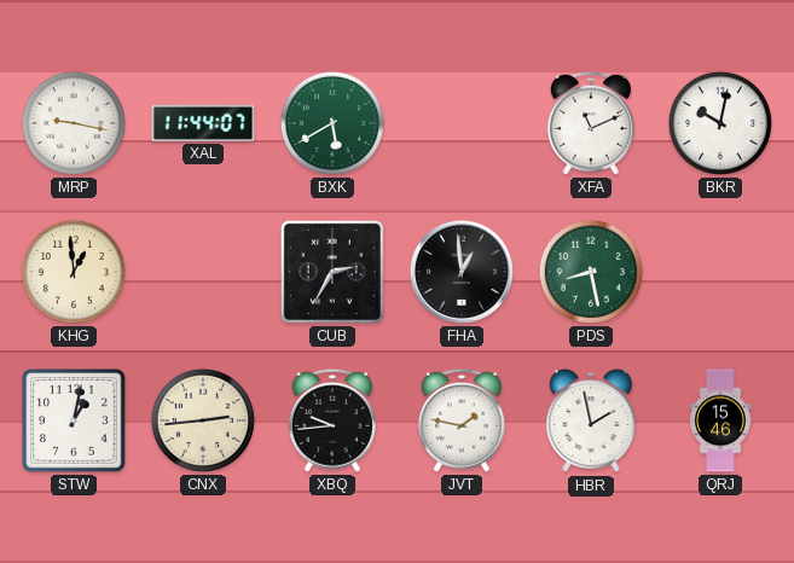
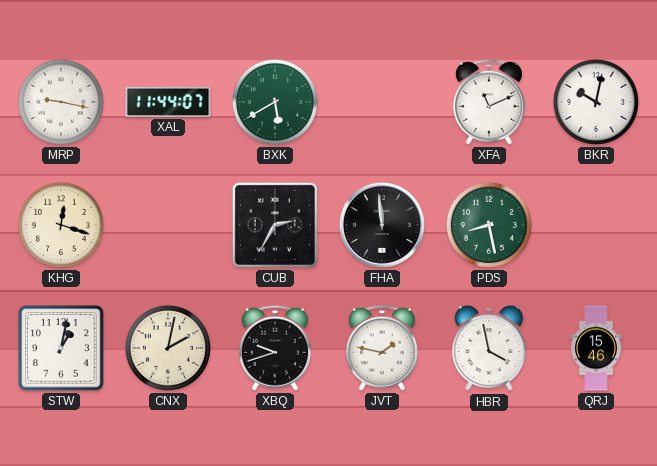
KHG: 12:59 -> 12:18 (61, 225)
FHA: 12:59 -> 11:59 (382, 225)
CNX: 2:44 -> 2:02 (168, 348)
XBQ: 9:44 -> 9:42 (275, 348)
HBR: 1:58 -> 3:58 (489, 349)
